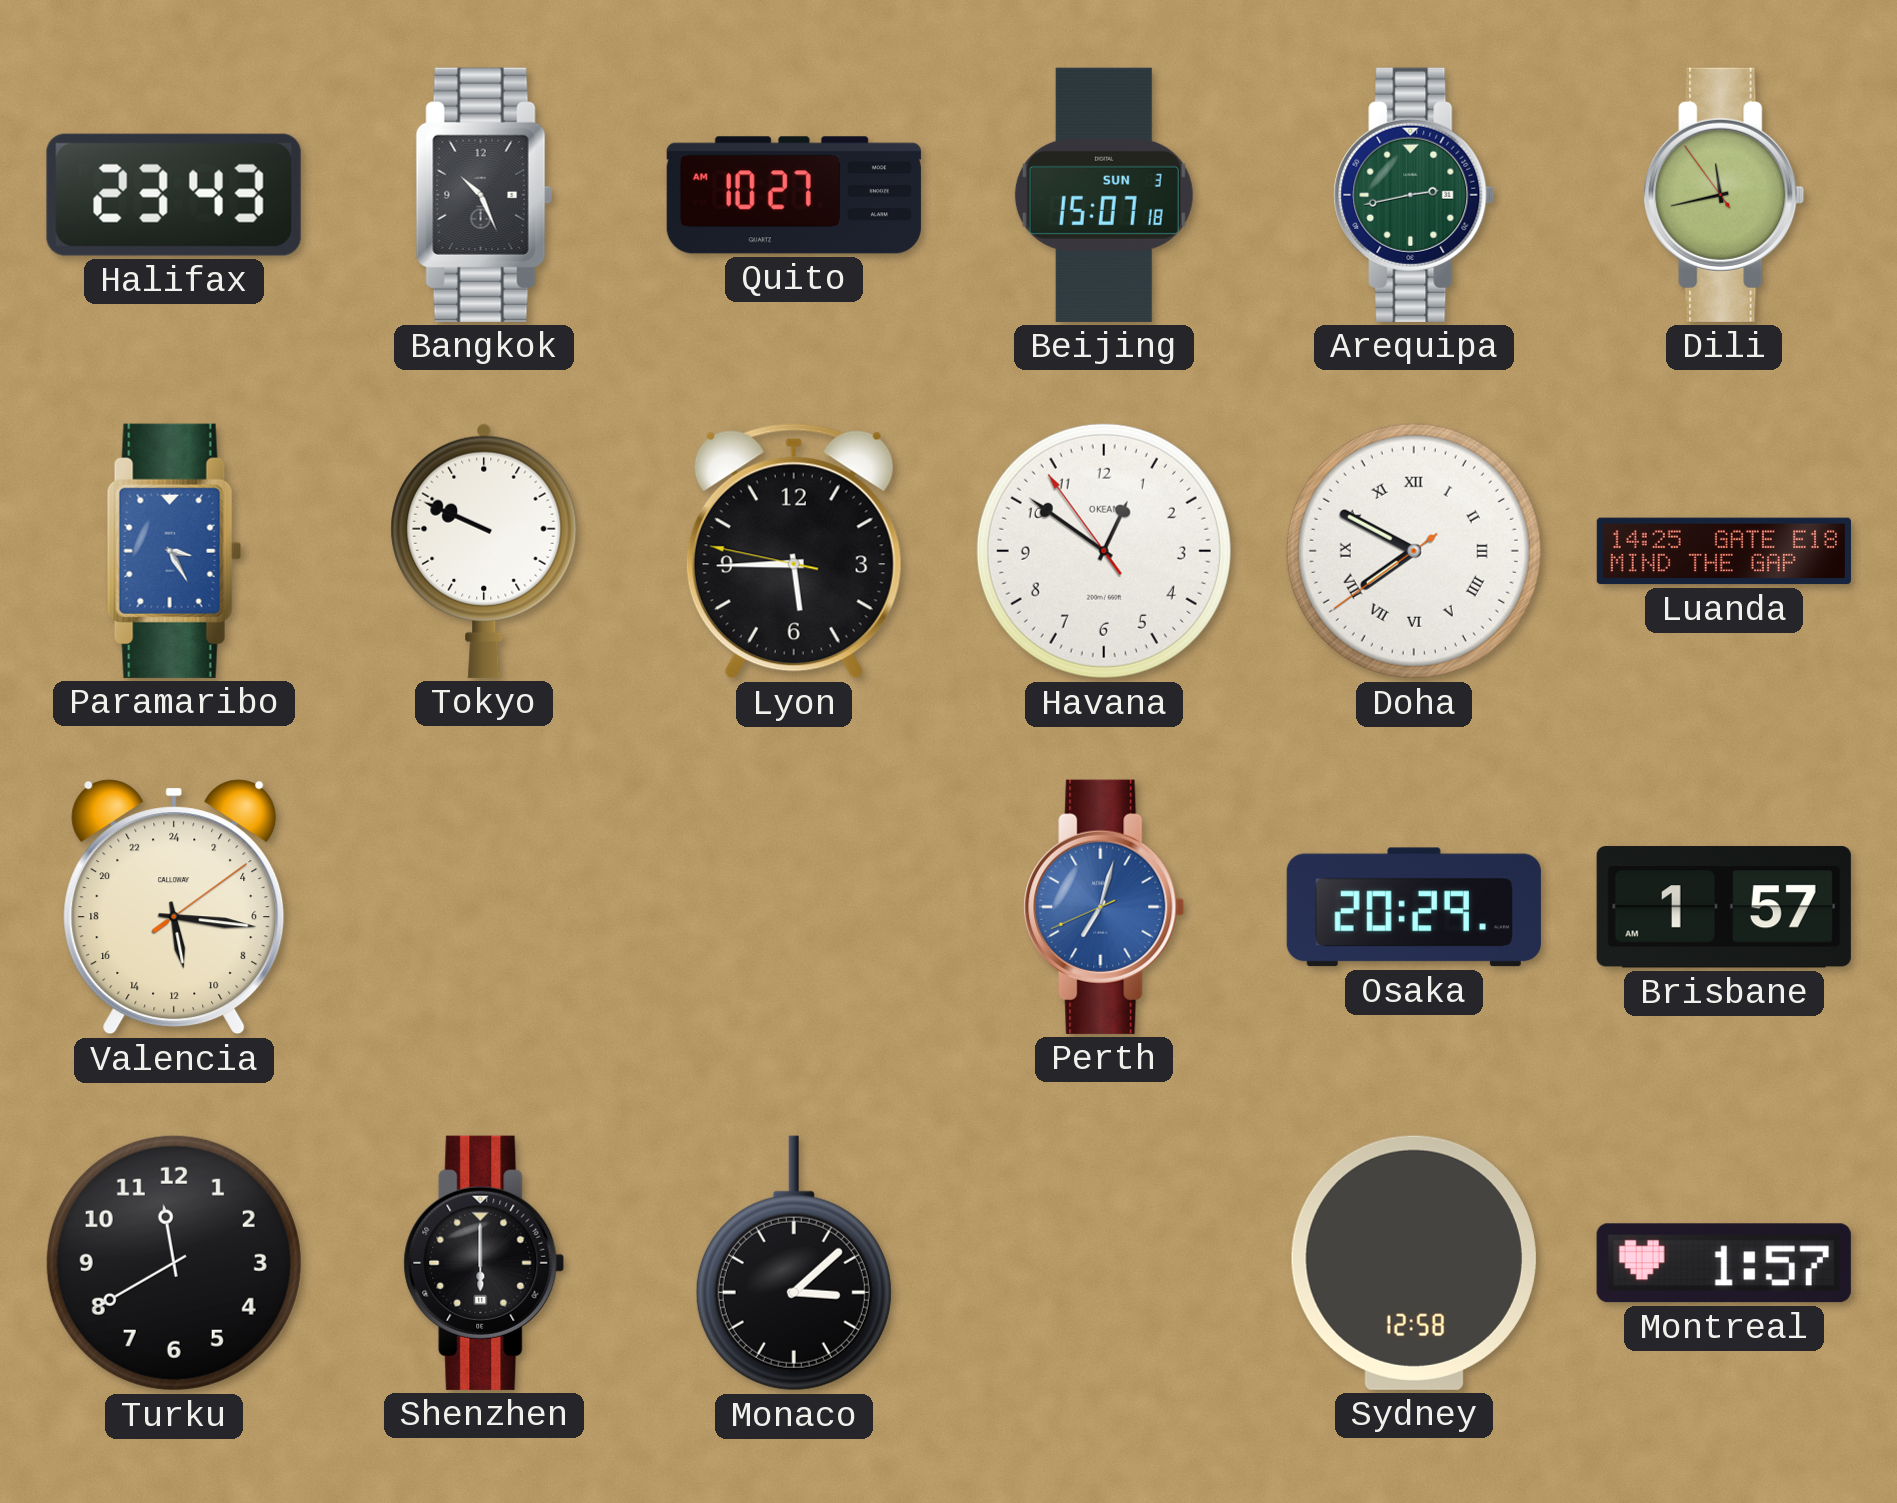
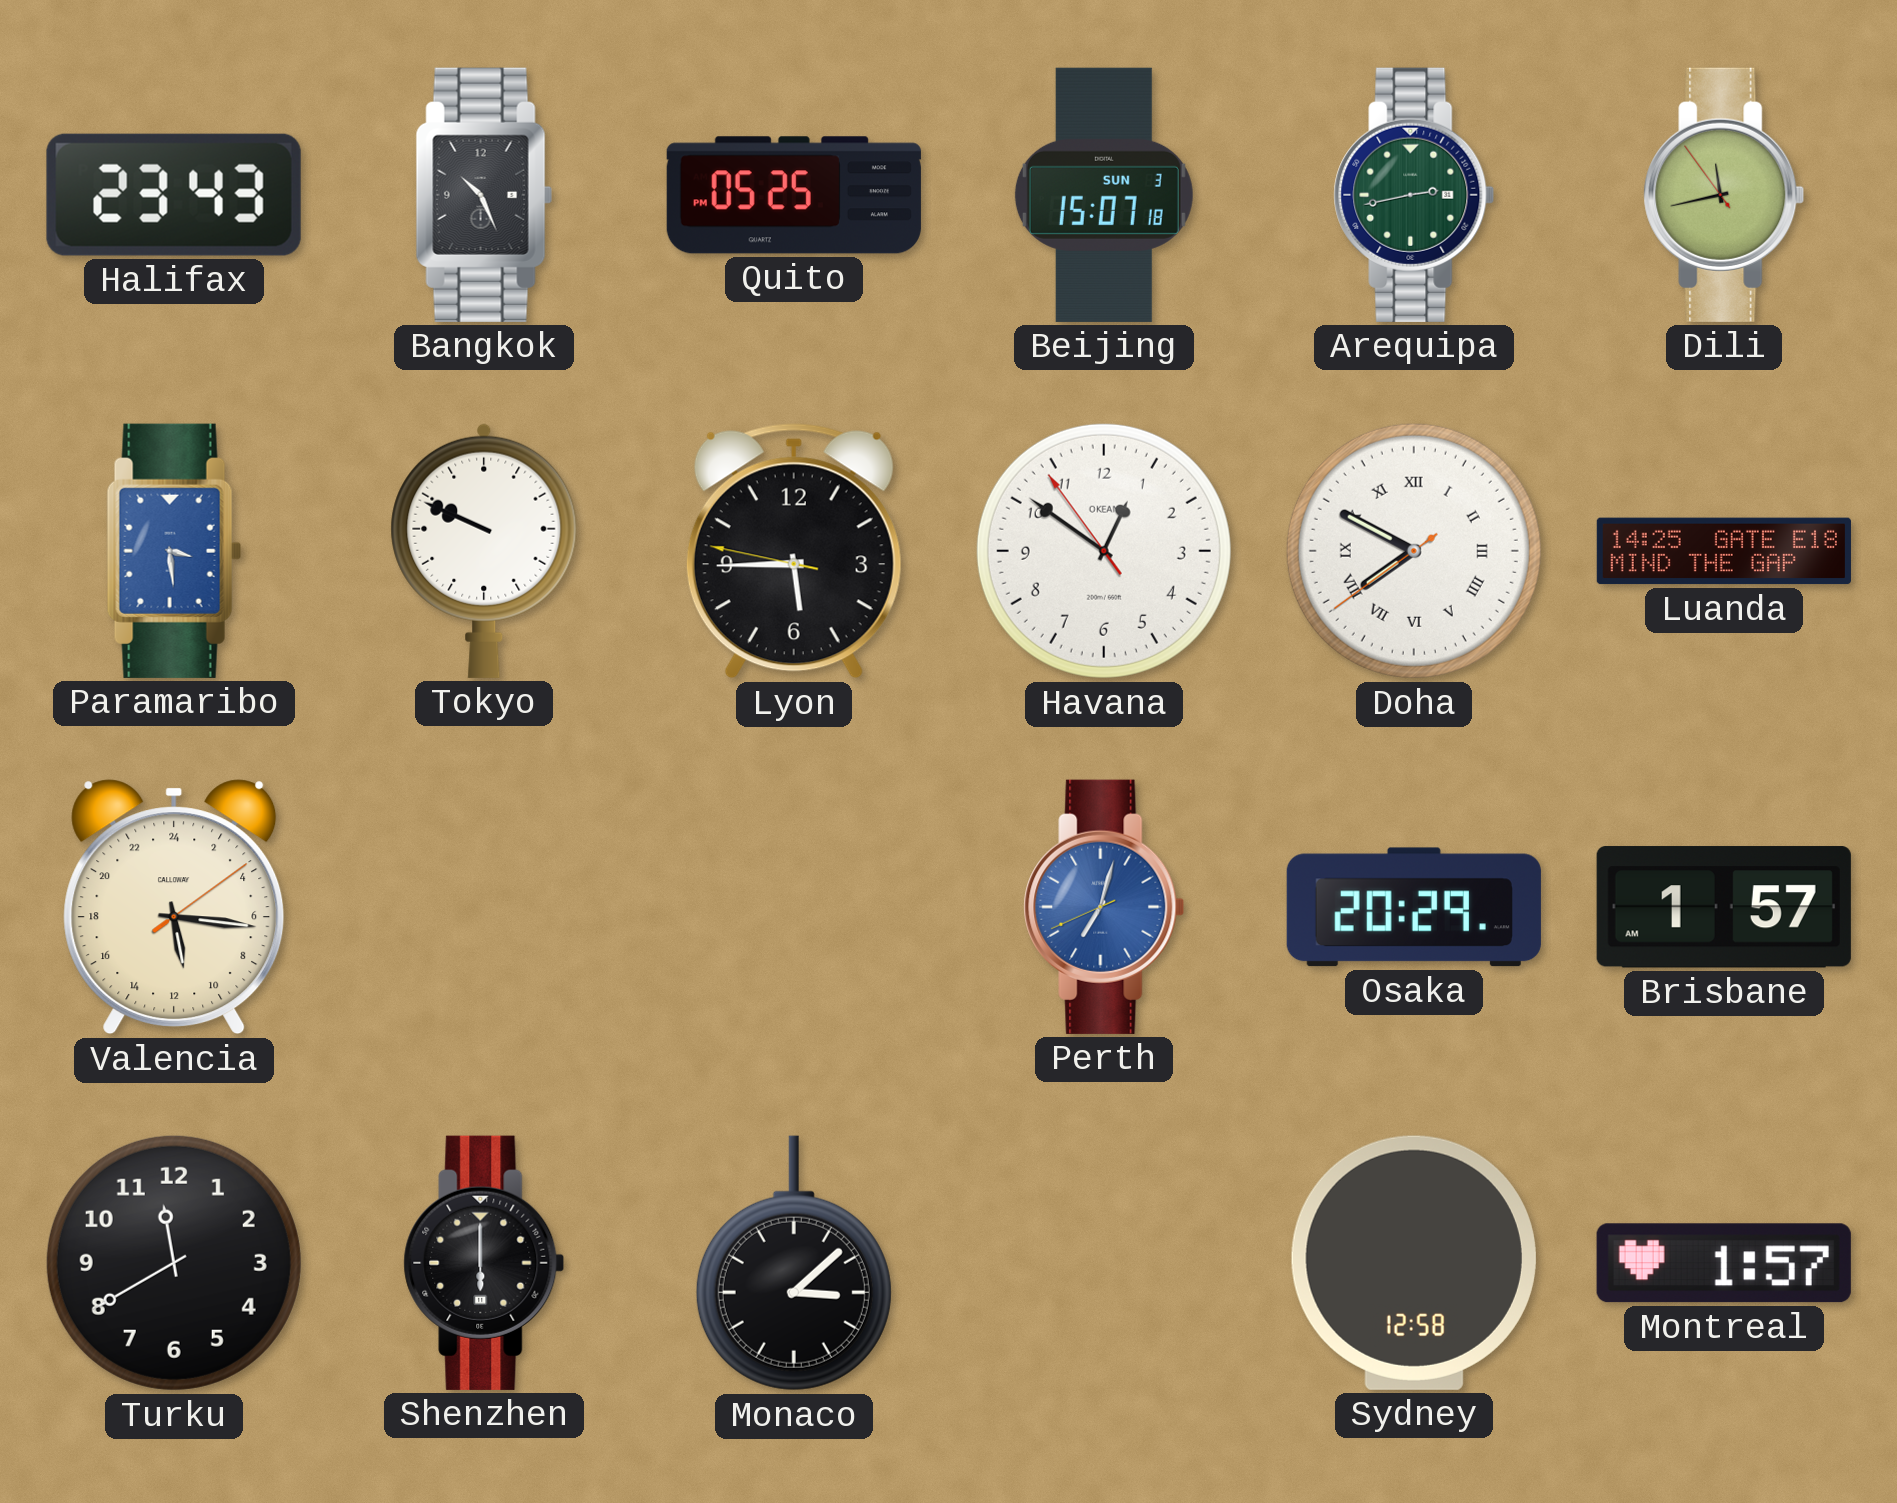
Quito: 10:27 -> 05:25 (794, 195)
Paramaribo: 3:25 -> 3:29 (174, 551)
